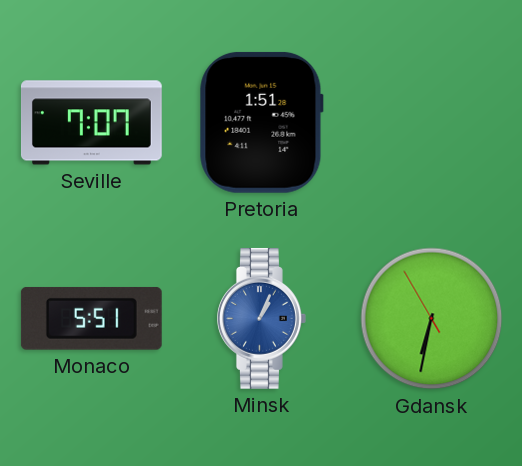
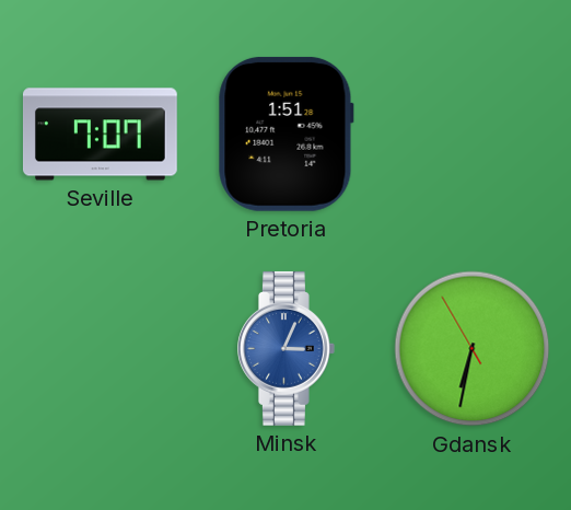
Monaco: 5:51 -> none (91, 318)
Minsk: 1:04 -> 3:04 (287, 348)
